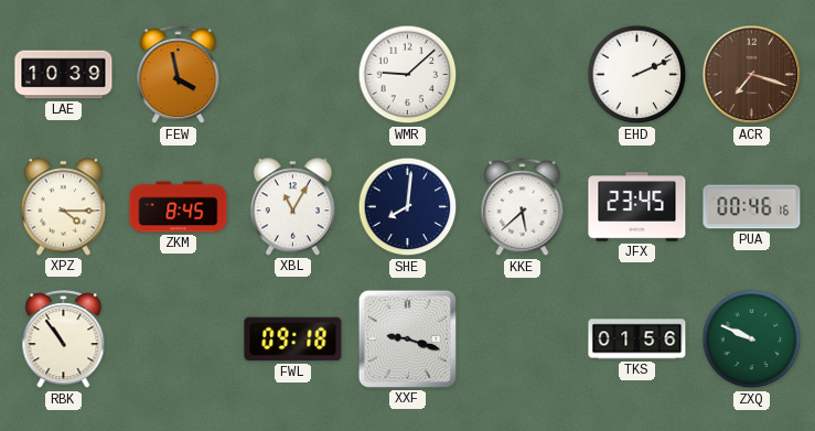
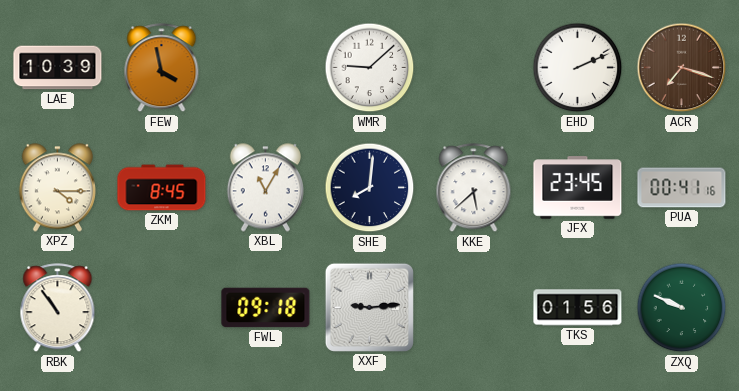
PUA: 00:46 -> 00:41 (682, 188)
XXF: 9:18 -> 9:14 (369, 307)
